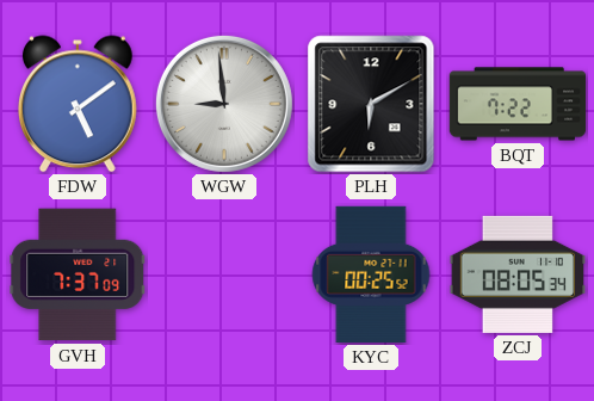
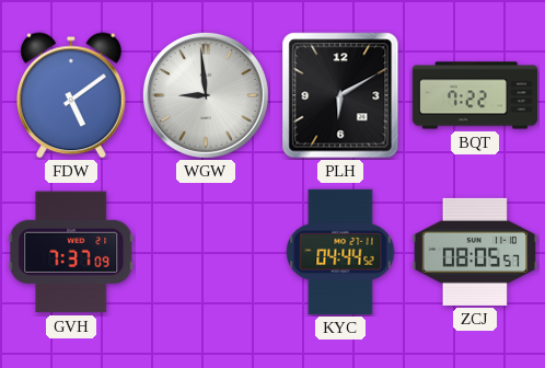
KYC: 00:25 -> 04:44 (340, 252)
ZCJ: 08:05:34 -> 08:05:57 (474, 252)
